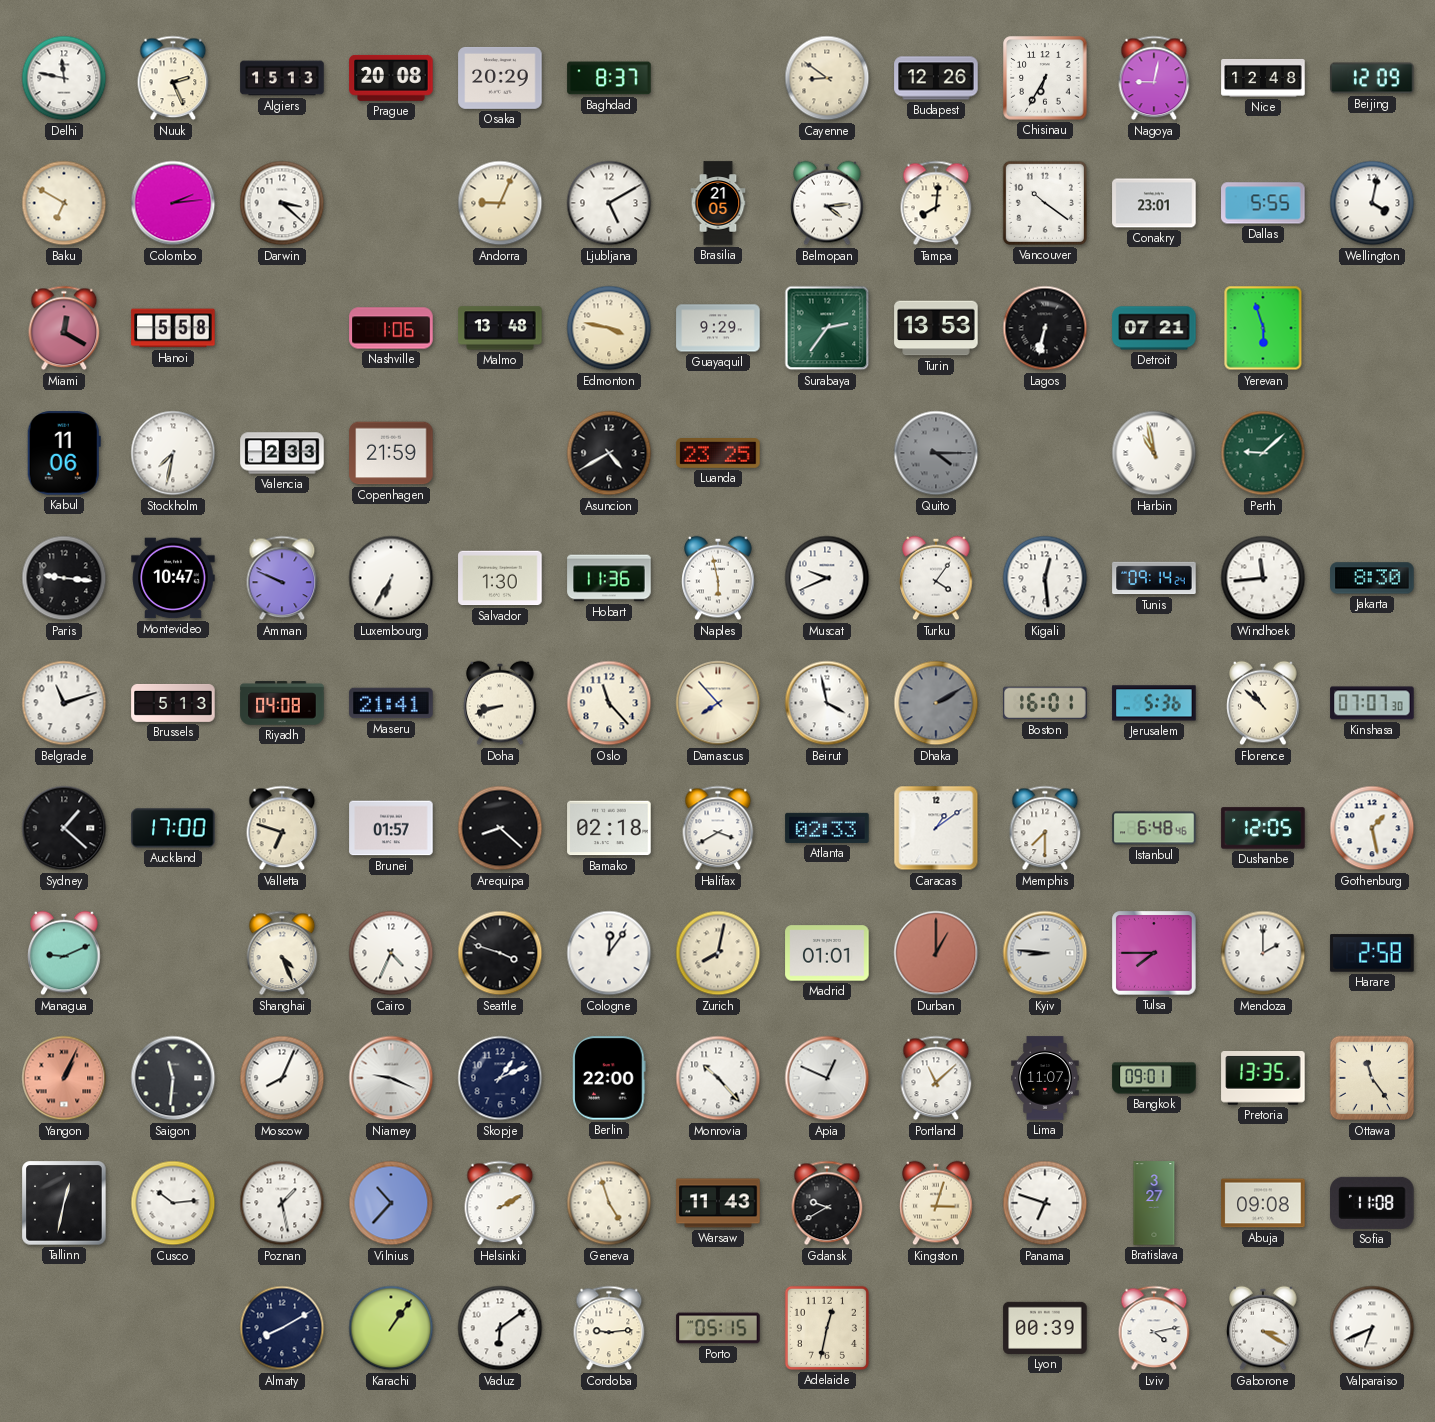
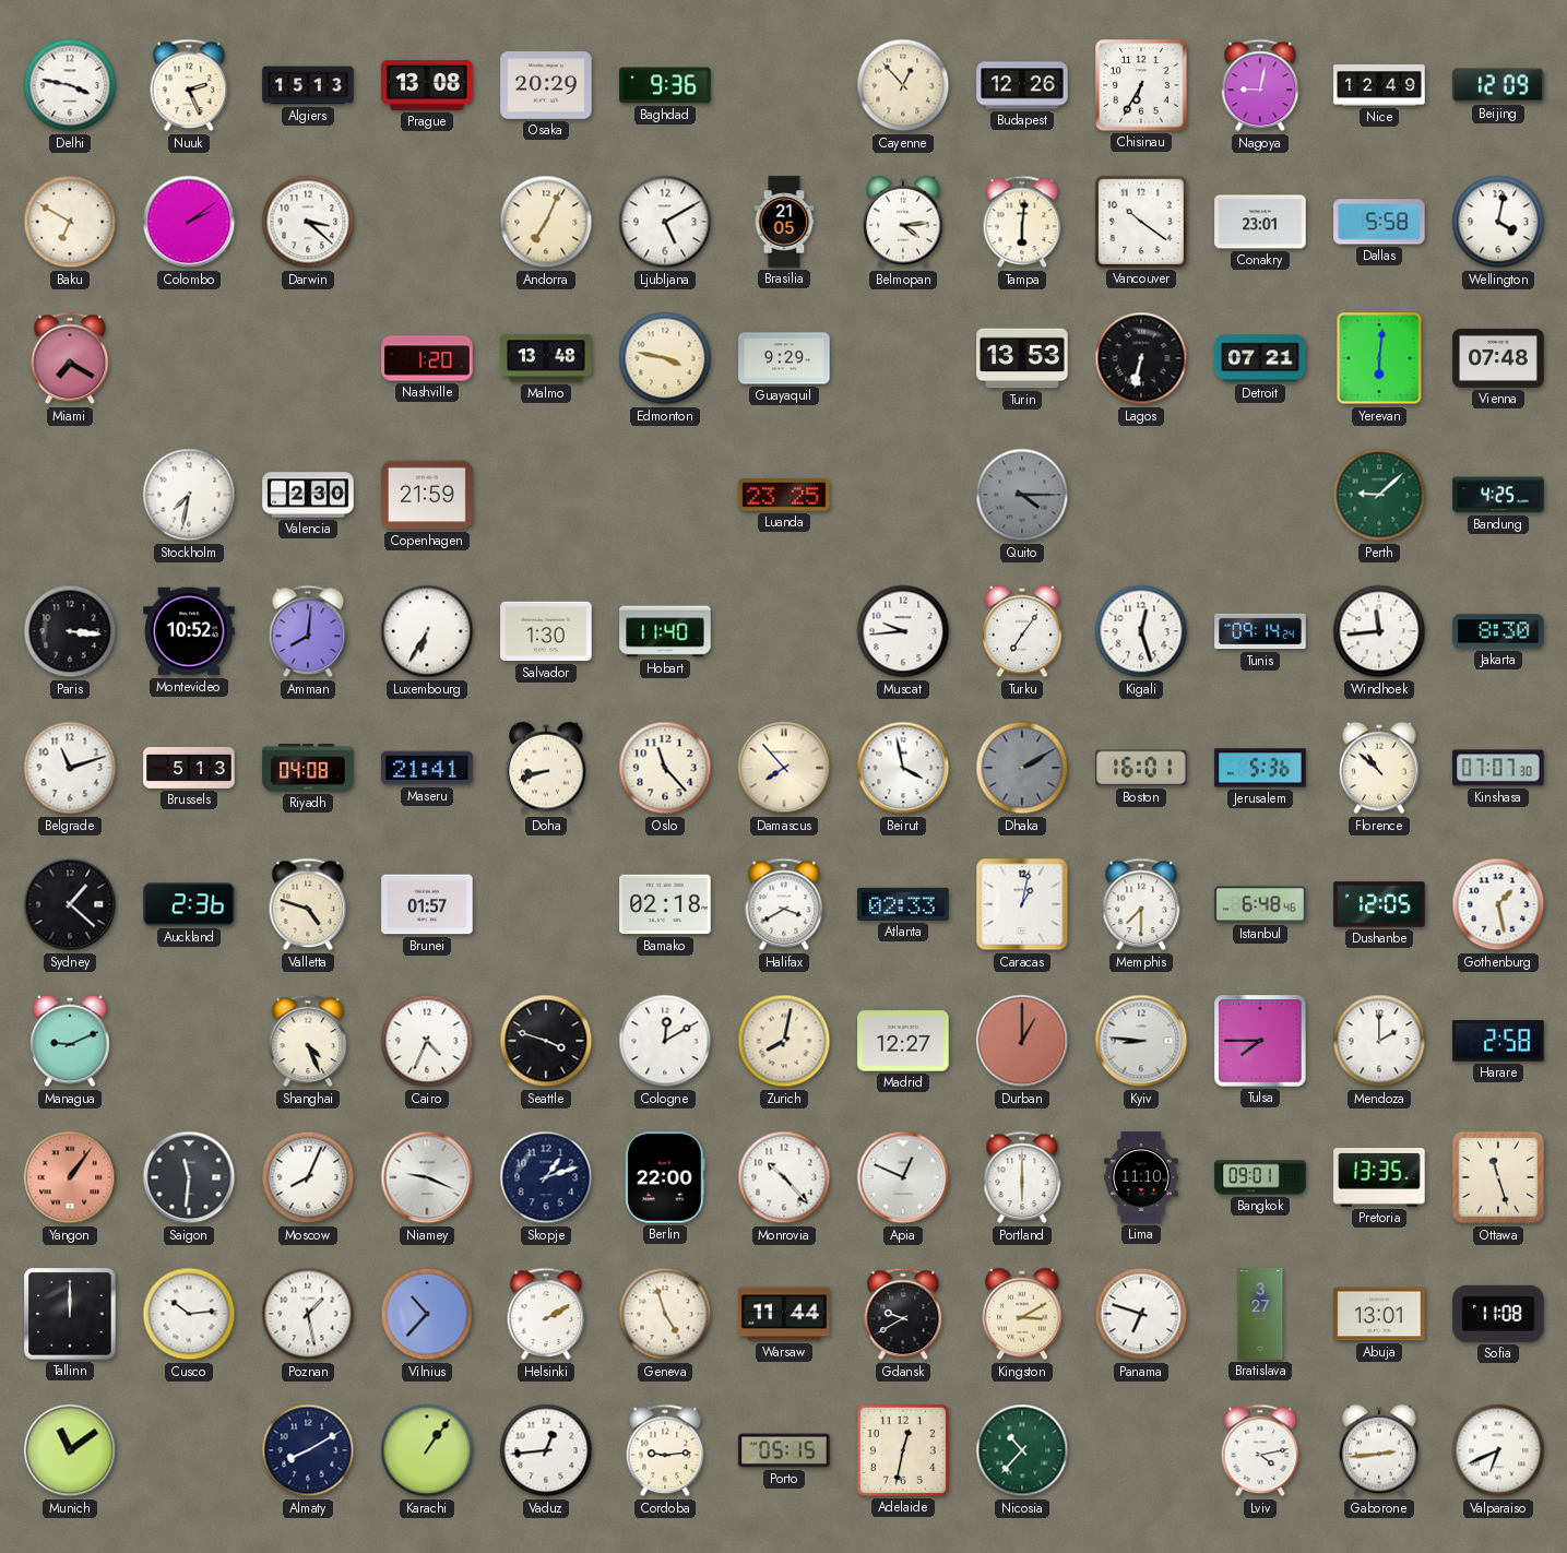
Delhi: 11:47 -> 3:47 (70, 85)
Prague: 20:08 -> 13:08 (427, 85)
Baghdad: 8:37 -> 9:36 (665, 85)
Cayenne: 8:51 -> 12:53 (903, 85)
Nice: 12:48 -> 12:49 (1379, 85)
Colombo: 2:14 -> 2:09 (189, 222)
Andorra: 9:04 -> 7:04 (546, 222)
Tampa: 8:01 -> 6:01 (1022, 222)
Dallas: 5:55 -> 5:58 (1379, 222)
Miami: 12:20 -> 7:20 (70, 358)
Hanoi: 5:58 -> none (173, 328)
Nashville: 1:06 -> 1:20 (427, 358)
Surabaya: 2:36 -> none (827, 328)
Yerevan: 5:57 -> 6:01 (1379, 358)
Vienna: none -> 07:48 (1498, 358)
Kabul: 11:06 -> none (64, 453)
Valencia: 2:33 -> 2:30 (308, 495)
Asuncion: 4:40 -> none (609, 453)
Harbin: 10:58 -> none (1154, 453)
Bandung: none -> 4:25 (1498, 495)
Paris: 9:16 -> 3:16 (70, 631)
Montevideo: 10:47 -> 10:52 (189, 631)
Amman: 9:49 -> 8:01 (308, 631)
Hobart: 11:36 -> 11:40 (665, 631)
Naples: 5:58 -> none (718, 578)
Muscat: 9:41 -> 9:44 (903, 631)
Turku: 4:06 -> 7:06 (1022, 631)
Kigali: 12:29 -> 12:27 (1141, 631)
Auckland: 17:00 -> 2:36 (189, 904)
Valletta: 6:48 -> 4:48 (308, 904)
Arequipa: 8:22 -> none (500, 828)
Caracas: 1:09 -> 1:02 (1022, 904)
Cologne: 12:06 -> 12:10 (665, 1041)
Madrid: 01:01 -> 12:27 (903, 1041)
Yangon: 1:04 -> 1:06 (70, 1177)
Skopje: 1:11 -> 1:12 (546, 1177)
Portland: 11:08 -> 6:00 (1022, 1177)
Lima: 11:07 -> 11:10 (1141, 1177)
Ottawa: 11:24 -> 11:27 (1498, 1177)
Tallinn: 12:32 -> 12:00 (70, 1314)
Warsaw: 11:43 -> 11:44 (784, 1314)
Kingston: 3:03 -> 3:10 (1022, 1314)
Abuja: 09:08 -> 13:01 (1379, 1314)
Munich: none -> 11:09 (70, 1450)
Vaduz: 6:09 -> 12:44 (546, 1450)
Nicosia: none -> 10:37 (1022, 1450)
Lyon: 00:39 -> none (1045, 1328)
Gaborone: 3:20 -> 2:44 (1379, 1450)
